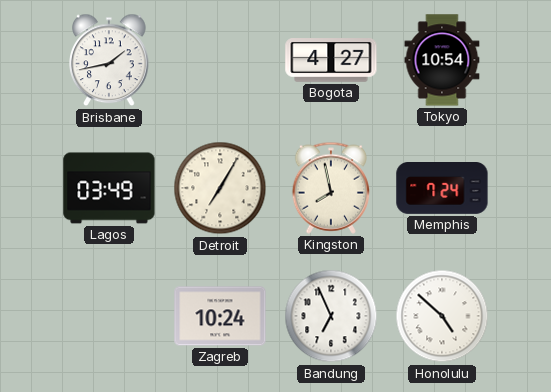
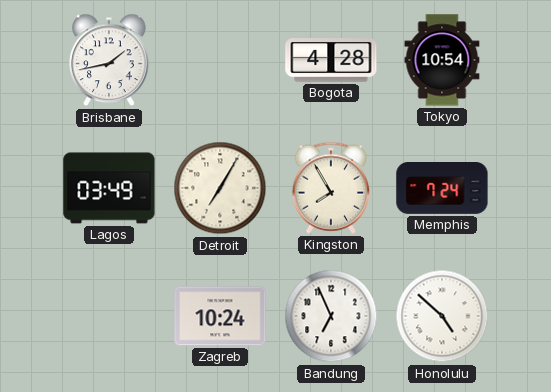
Bogota: 4:27 -> 4:28 (331, 60)
Kingston: 7:58 -> 7:55 (330, 188)
